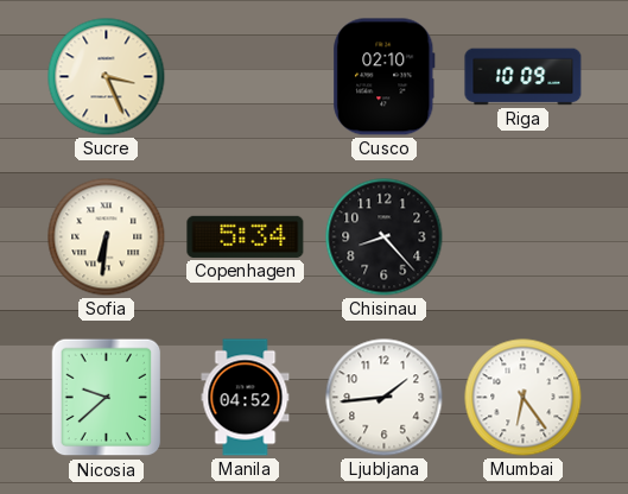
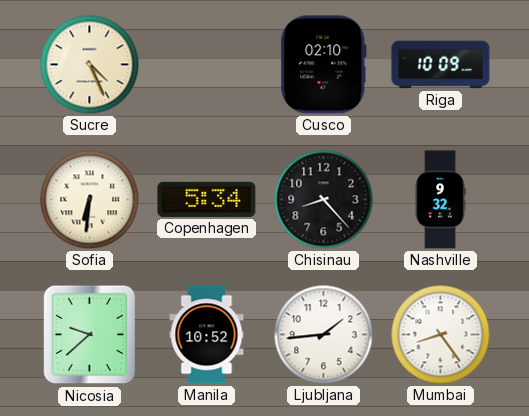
Sucre: 3:26 -> 4:26 (90, 65)
Nashville: none -> 9:32 (440, 200)
Manila: 04:52 -> 10:52 (207, 335)
Mumbai: 6:24 -> 8:24 (441, 335)
